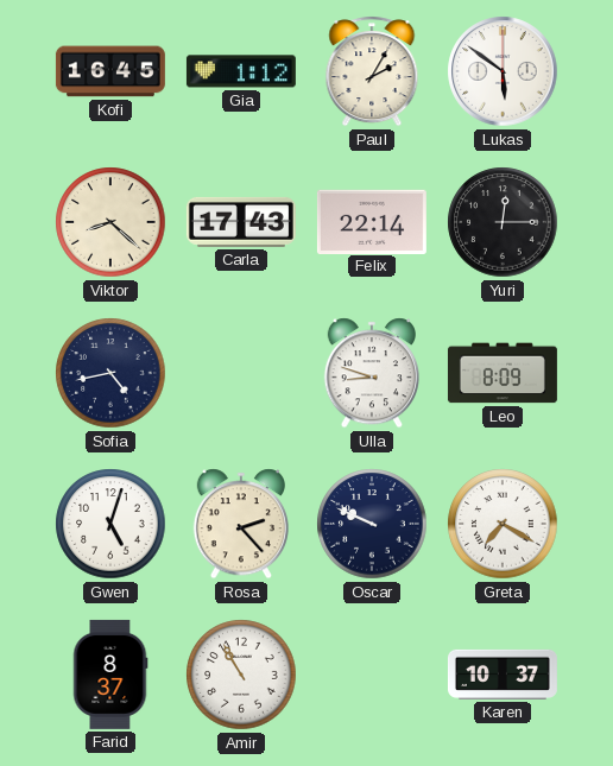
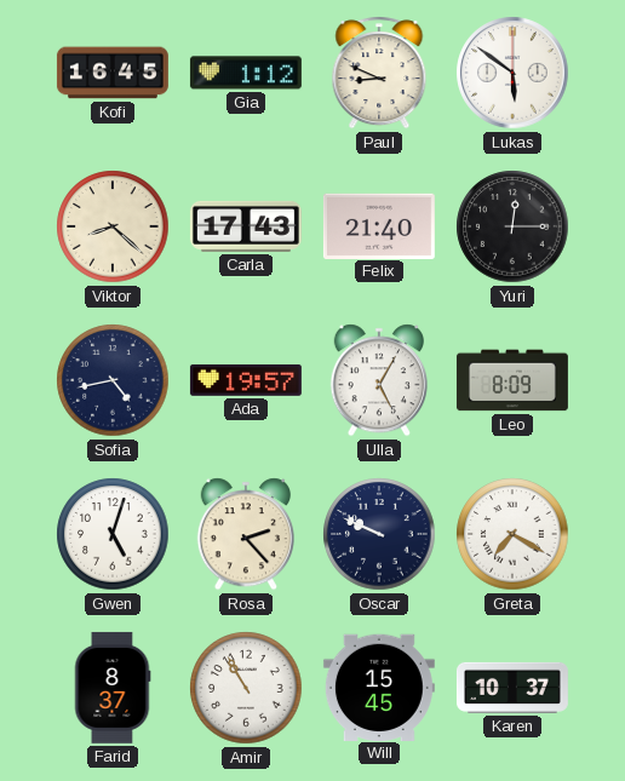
Paul: 2:05 -> 8:49 (379, 73)
Felix: 22:14 -> 21:40 (379, 225)
Ada: none -> 19:57 (246, 380)
Ulla: 8:48 -> 5:05 (378, 380)
Will: none -> 15:45 (379, 687)
